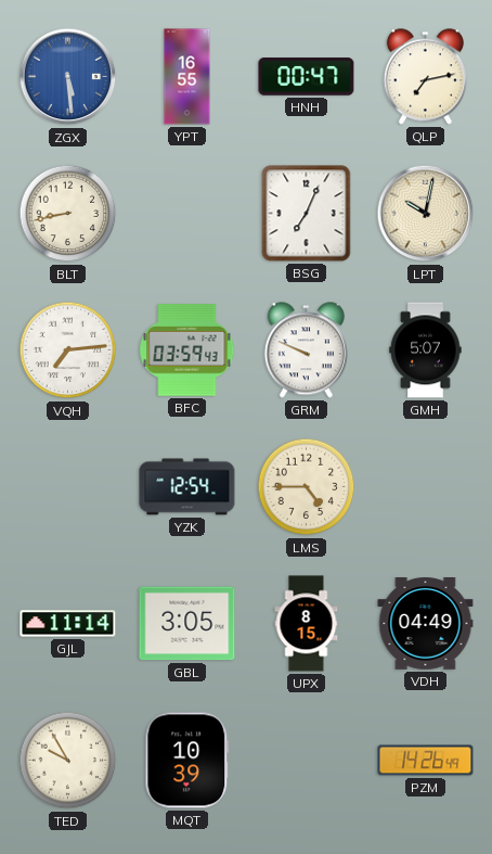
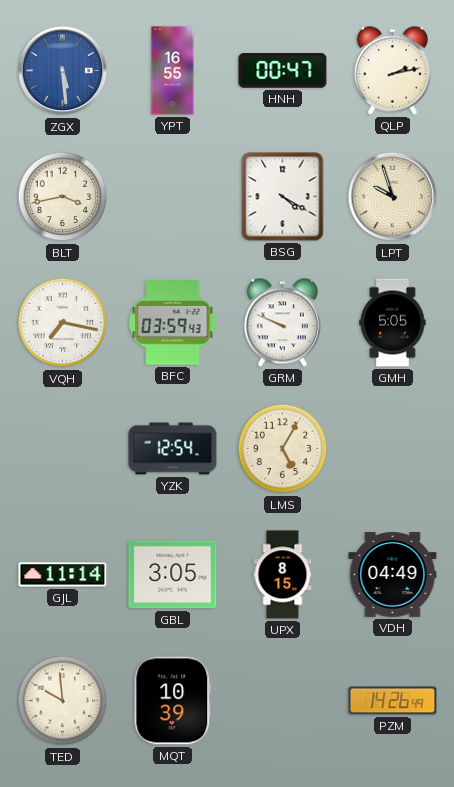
QLP: 7:13 -> 2:13 (392, 71)
BLT: 8:43 -> 3:43 (63, 197)
BSG: 7:04 -> 4:20 (283, 197)
LPT: 10:02 -> 9:57 (393, 197)
VQH: 7:14 -> 7:17 (63, 323)
GMH: 5:07 -> 5:05 (393, 323)
LMS: 4:45 -> 5:05 (283, 449)
TED: 9:55 -> 9:59 (63, 701)
